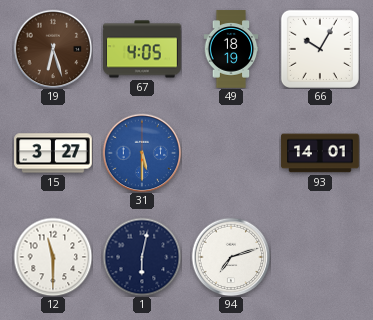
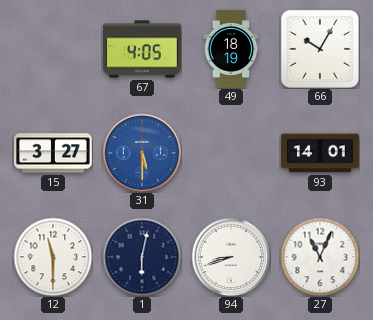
19: 6:27 -> none (53, 49)
94: 7:12 -> 8:42 (231, 257)
27: none -> 11:04 (320, 257)
